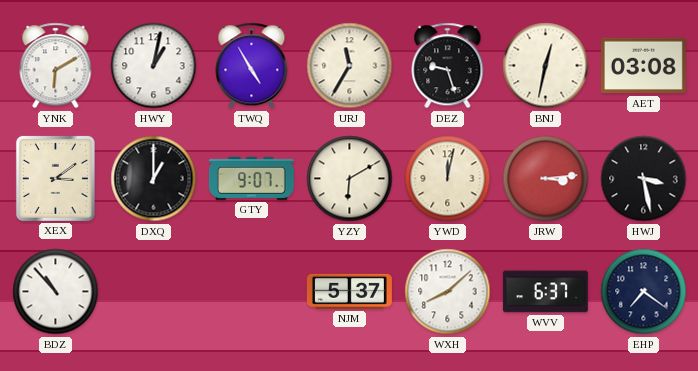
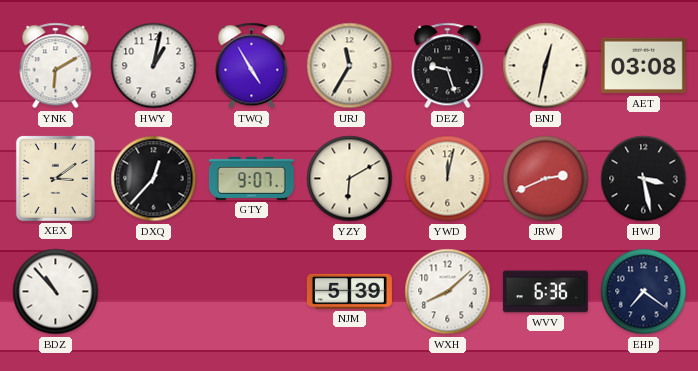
DXQ: 1:00 -> 12:37 (154, 179)
JRW: 3:14 -> 2:41 (546, 179)
NJM: 5:37 -> 5:39 (349, 291)
WVV: 6:37 -> 6:36 (545, 292)
